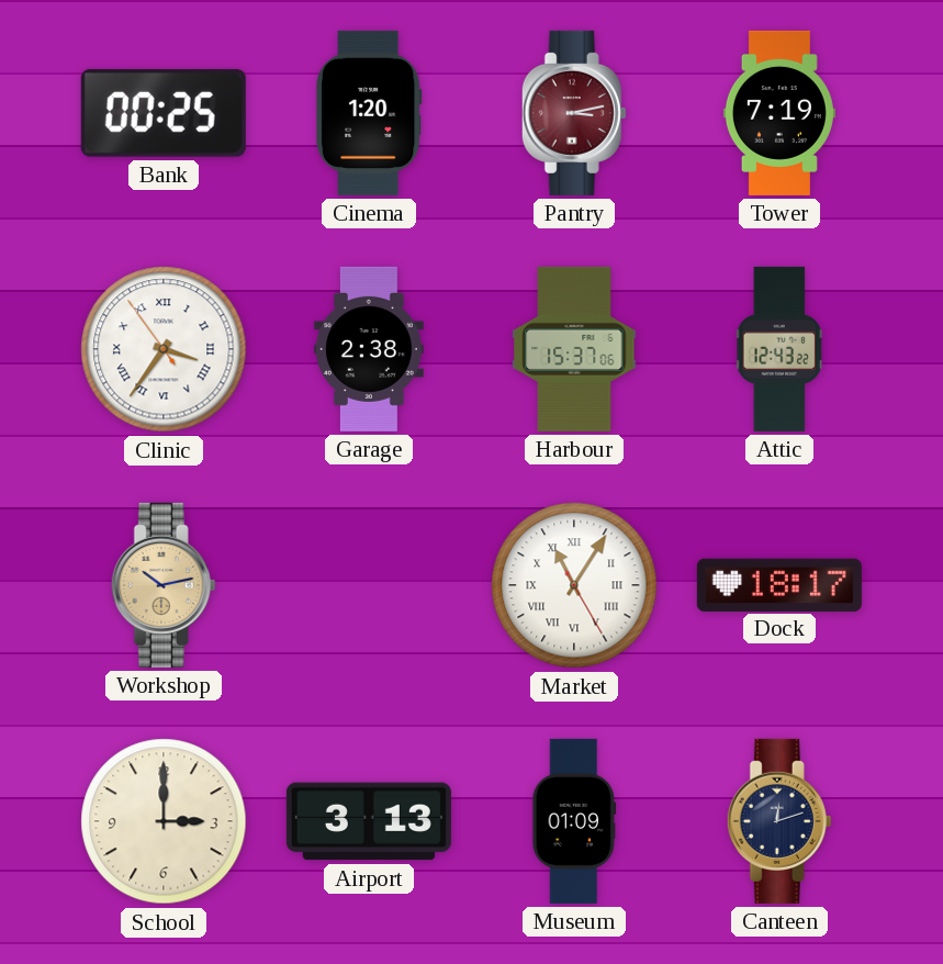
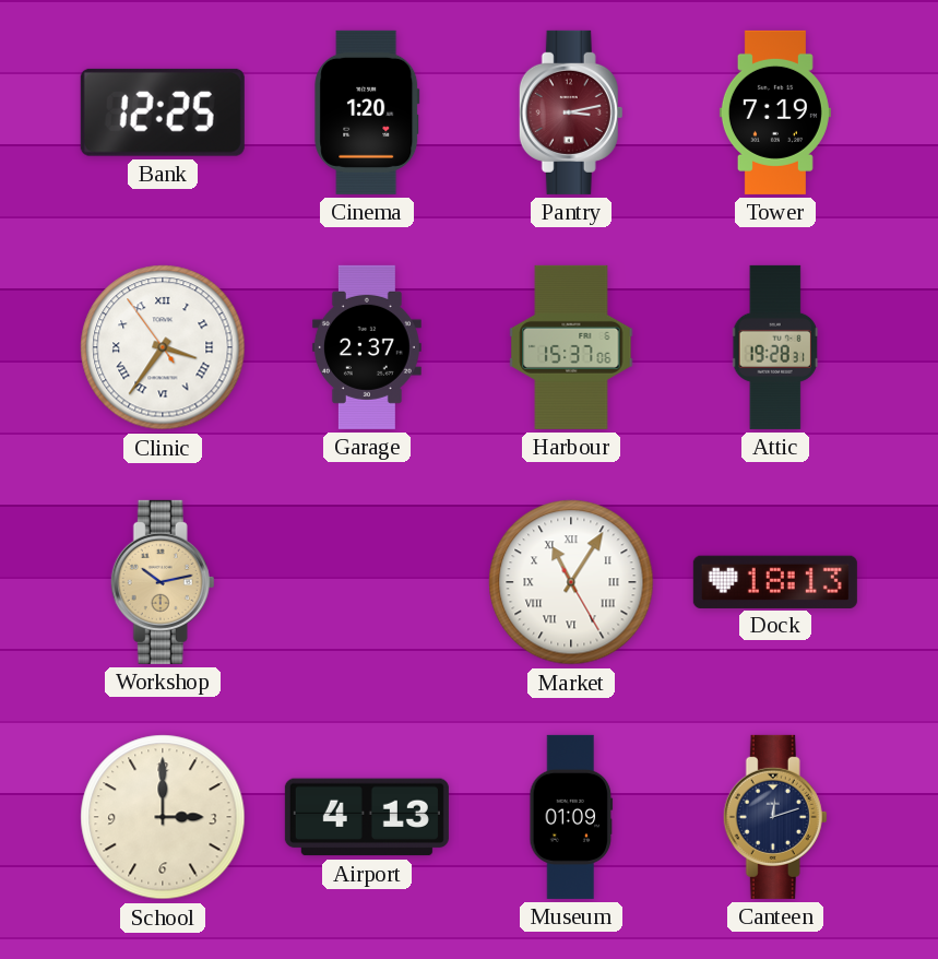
Bank: 00:25 -> 12:25 (163, 113)
Garage: 2:38 -> 2:37 (367, 347)
Attic: 12:43 -> 19:28 (775, 347)
Dock: 18:17 -> 18:13 (775, 581)
Airport: 3:13 -> 4:13 (367, 817)
